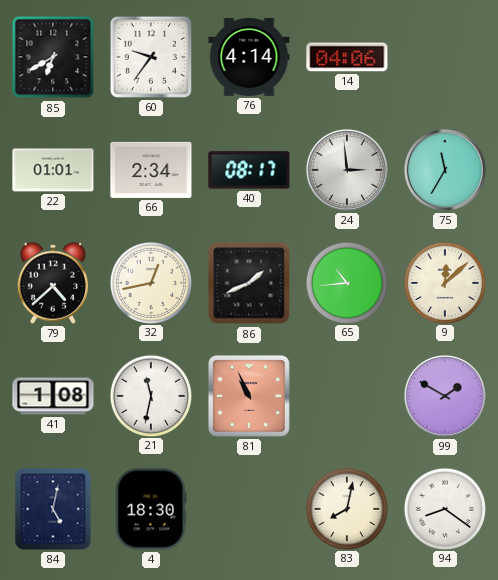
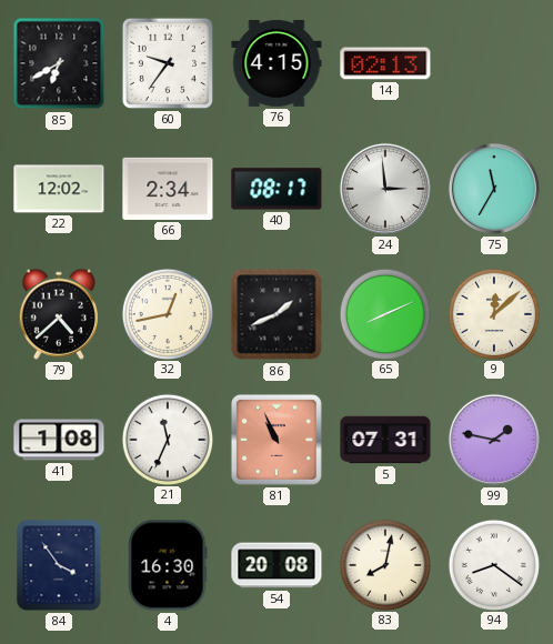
76: 4:14 -> 4:15 (276, 63)
14: 04:06 -> 02:13 (385, 63)
22: 01:01 -> 12:02 (59, 189)
65: 10:44 -> 8:11 (384, 313)
21: 11:32 -> 11:34 (167, 439)
5: none -> 07:31 (385, 440)
99: 1:50 -> 1:47 (494, 440)
84: 5:02 -> 3:54 (59, 565)
4: 18:30 -> 16:30 (168, 565)
54: none -> 20:08 (276, 565)
